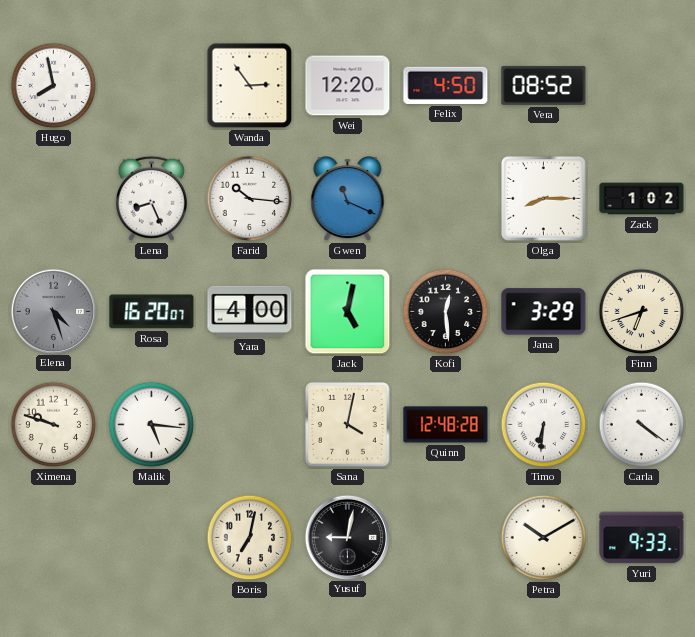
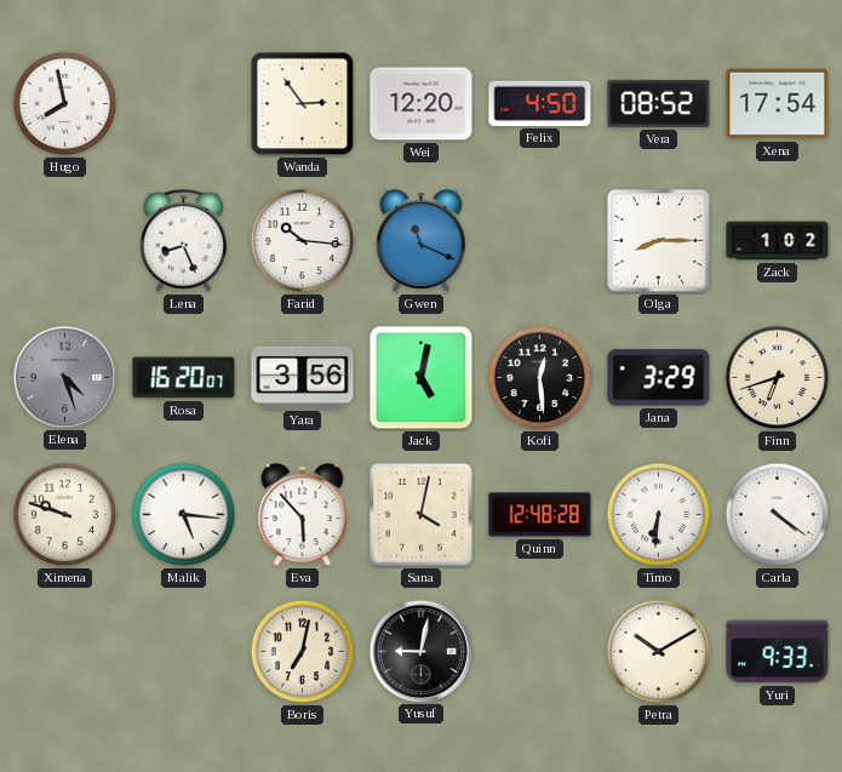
Xena: none -> 17:54 (778, 104)
Yara: 4:00 -> 3:56 (303, 377)
Eva: none -> 5:53 (303, 515)
